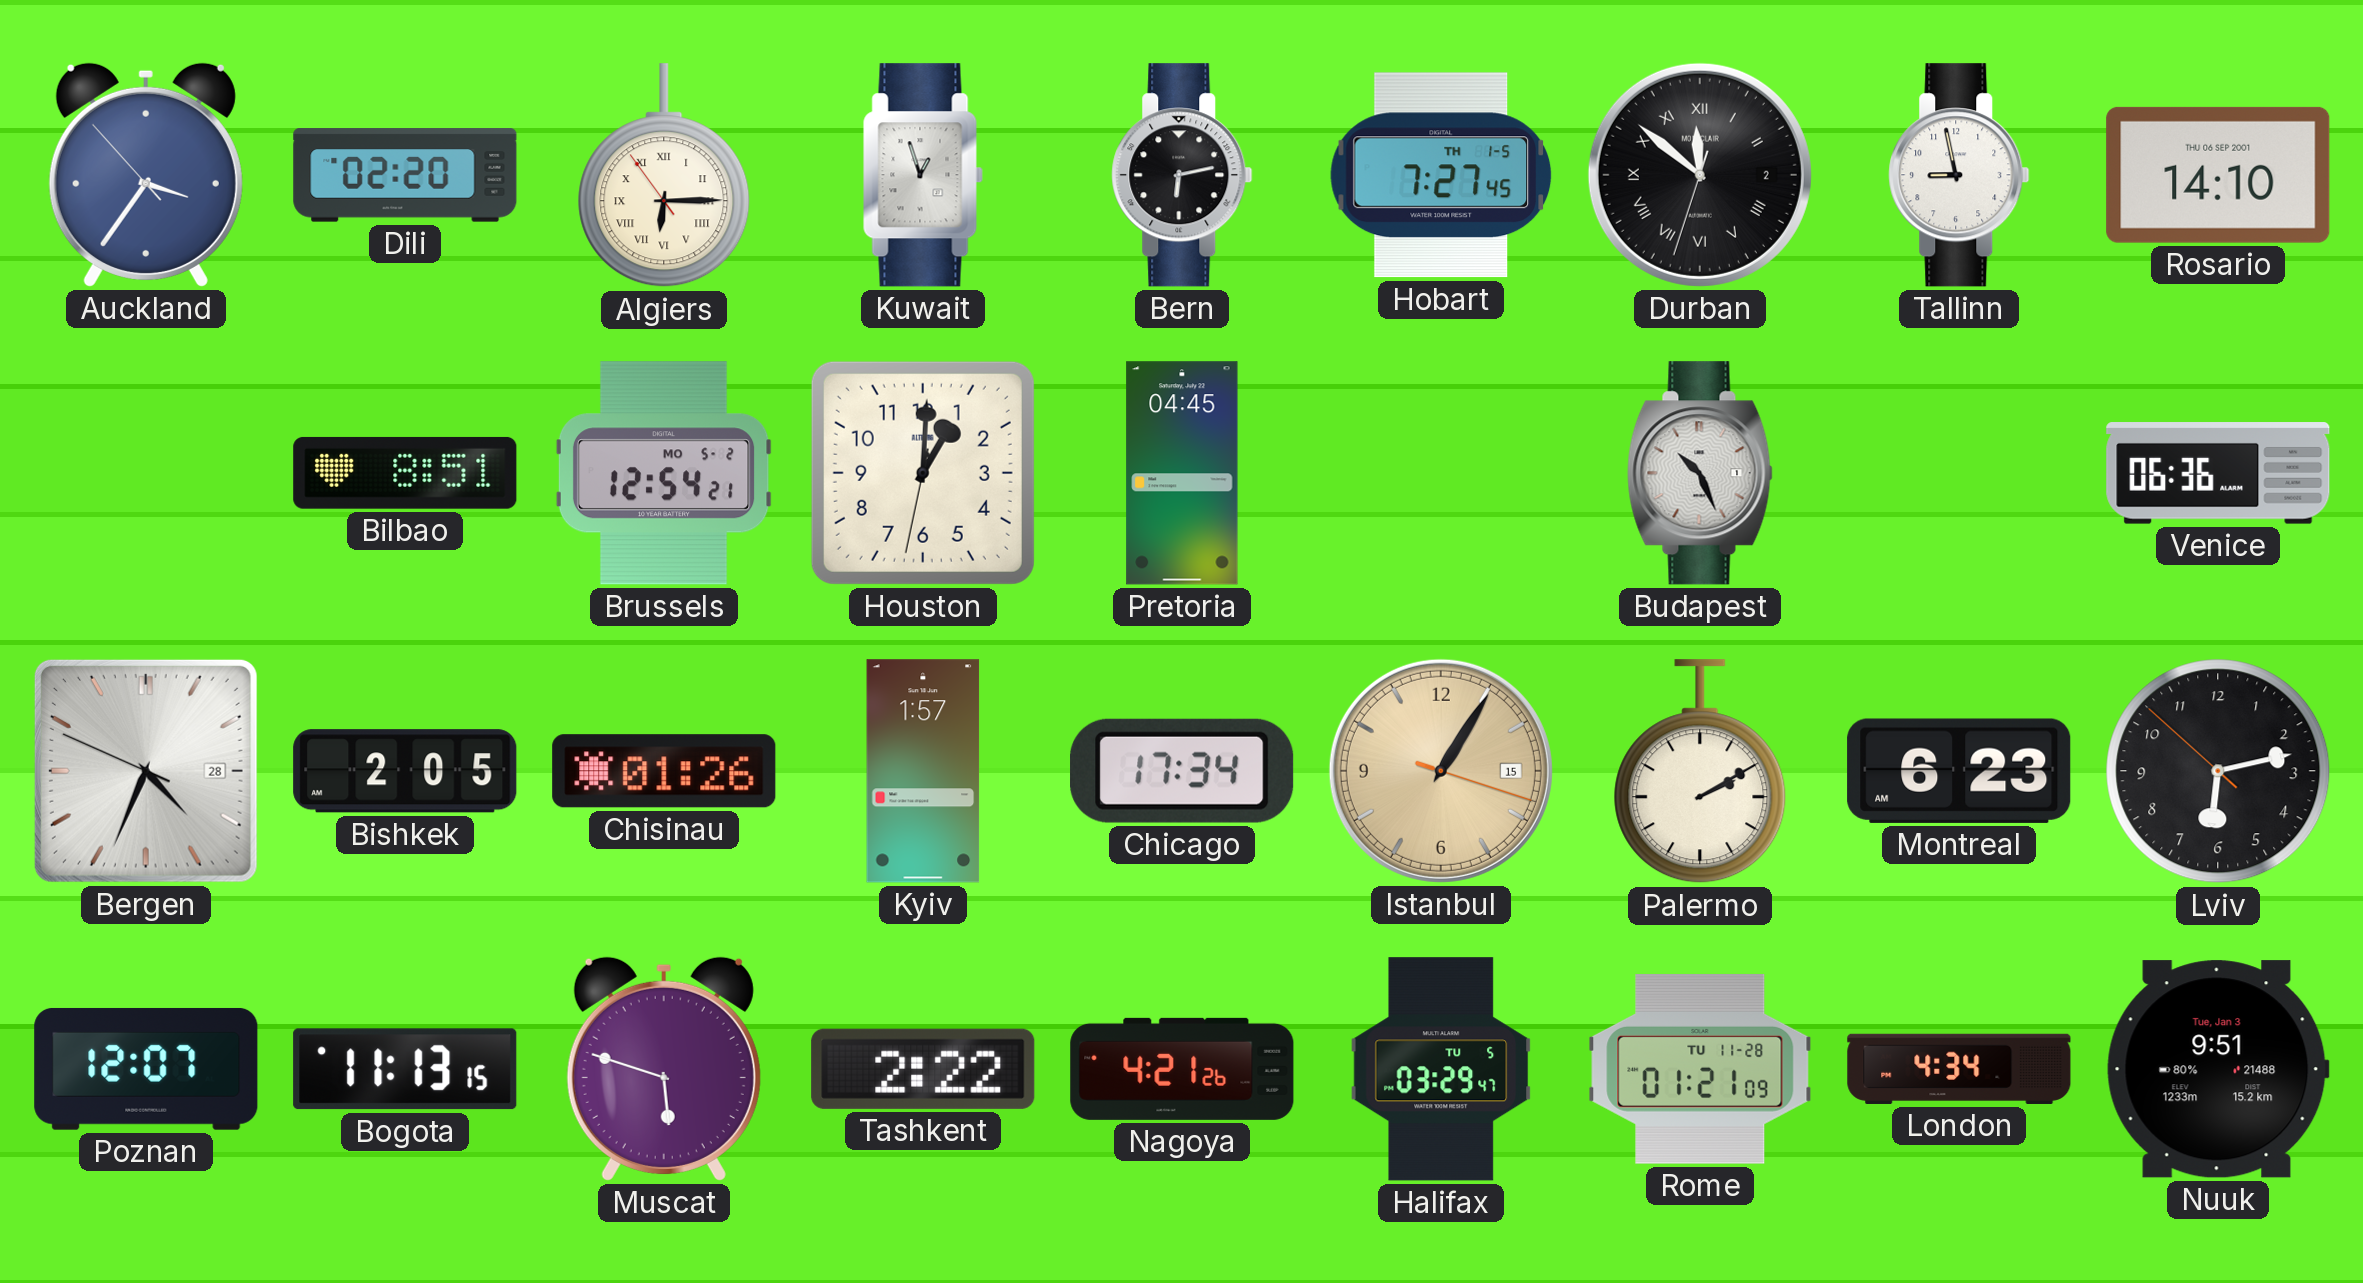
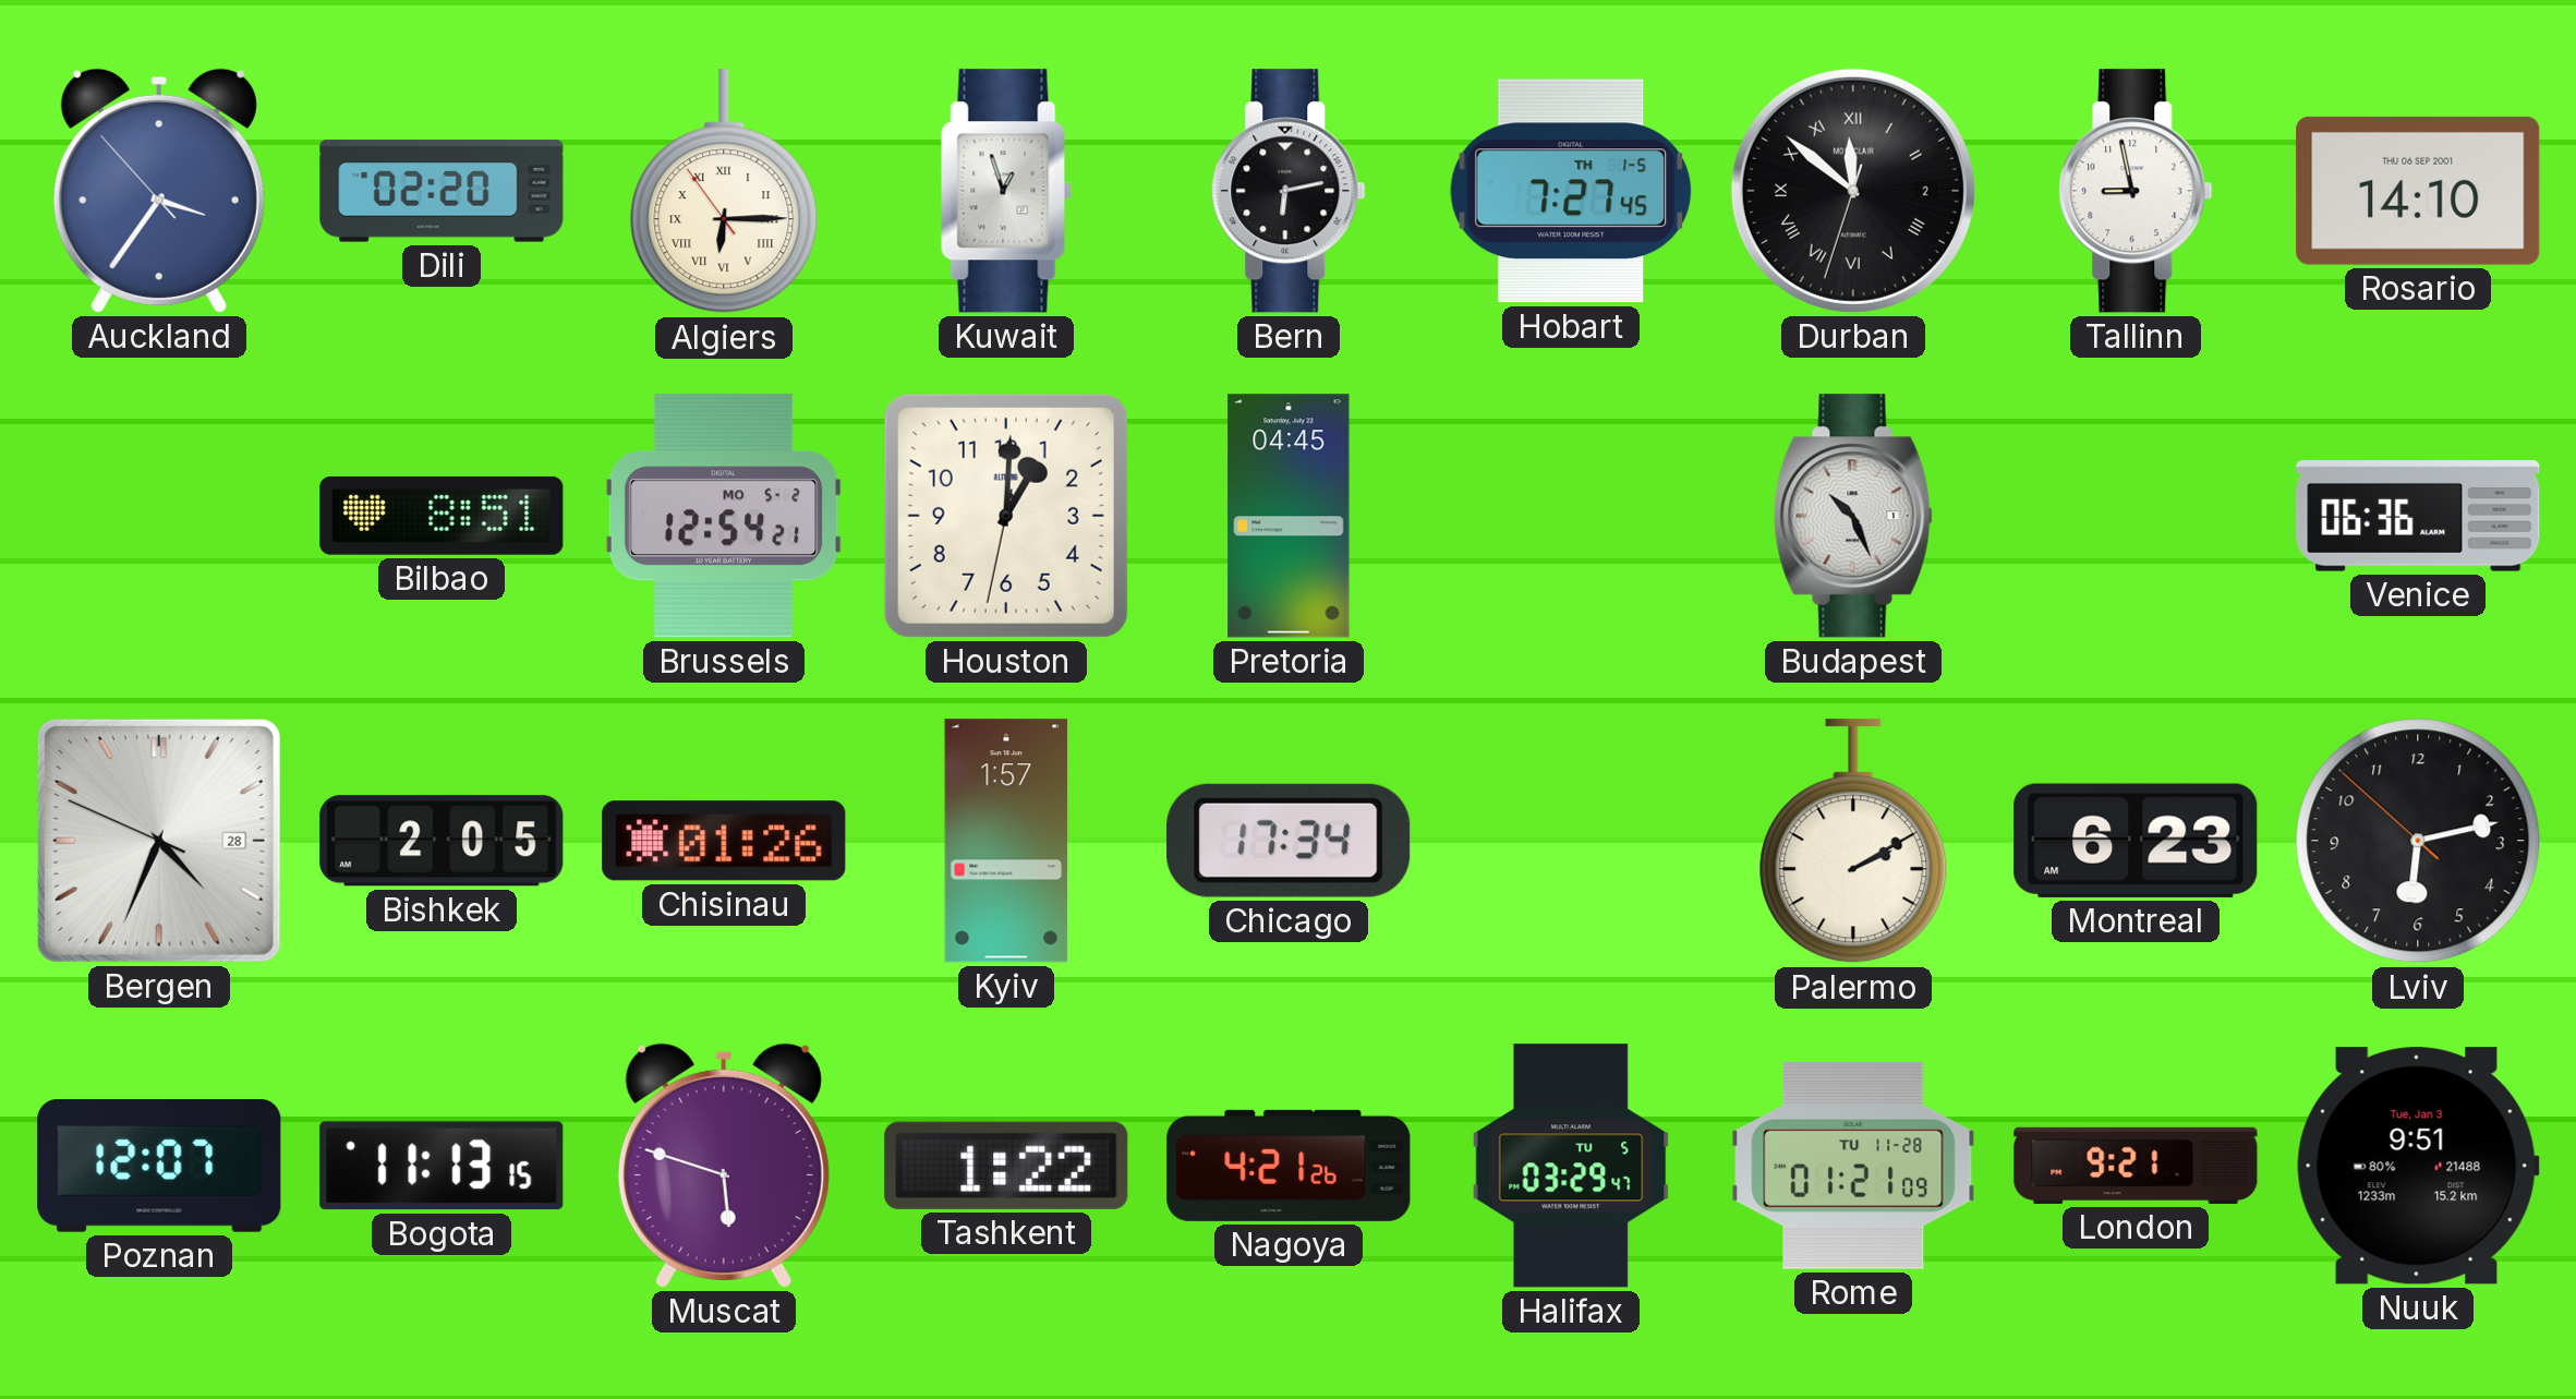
Istanbul: 1:05 -> none (1441, 771)
Tashkent: 2:22 -> 1:22 (1006, 1166)
London: 4:34 -> 9:21 (2136, 1166)
